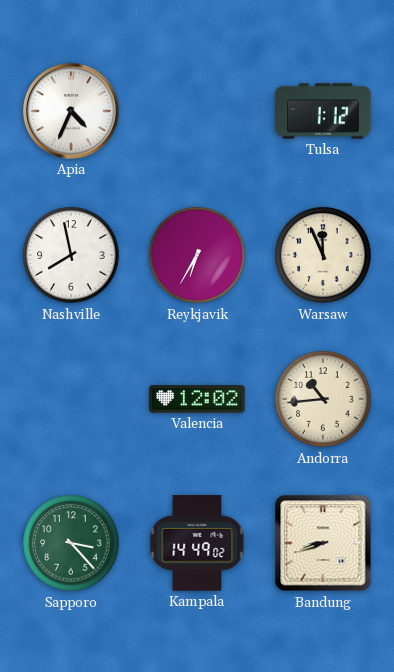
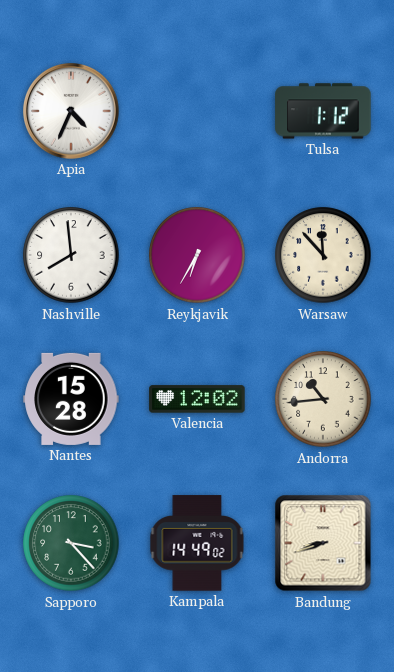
Nashville: 7:58 -> 7:59 (71, 255)
Warsaw: 11:56 -> 11:53 (323, 255)
Nantes: none -> 15:28 (71, 399)
